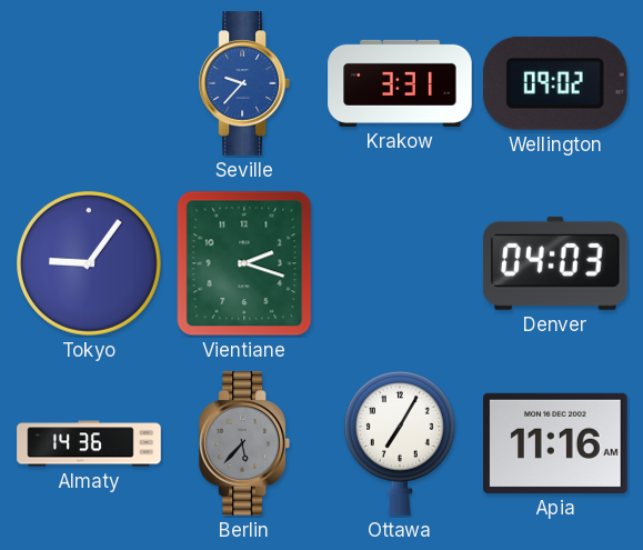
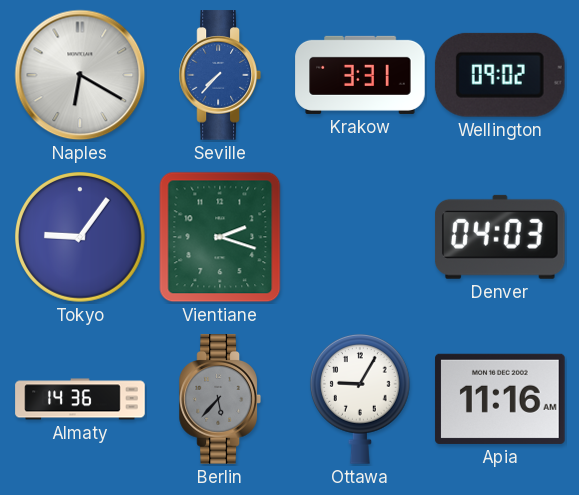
Naples: none -> 6:20 (80, 75)
Seville: 9:37 -> 7:37 (220, 75)
Ottawa: 7:05 -> 9:05 (360, 399)
